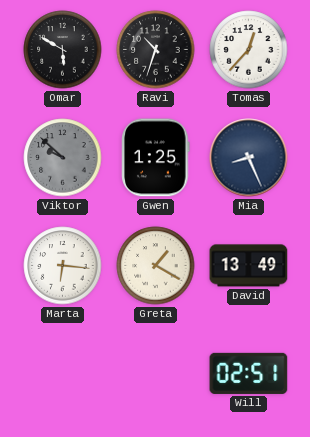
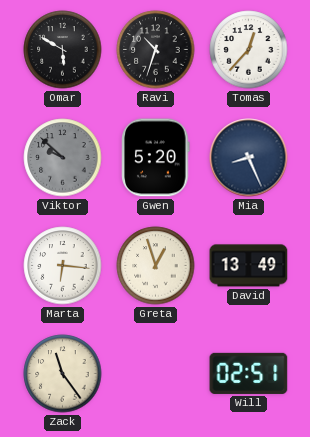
Gwen: 1:25 -> 5:20 (156, 158)
Greta: 1:20 -> 12:57 (156, 266)
Zack: none -> 11:24 (63, 374)
